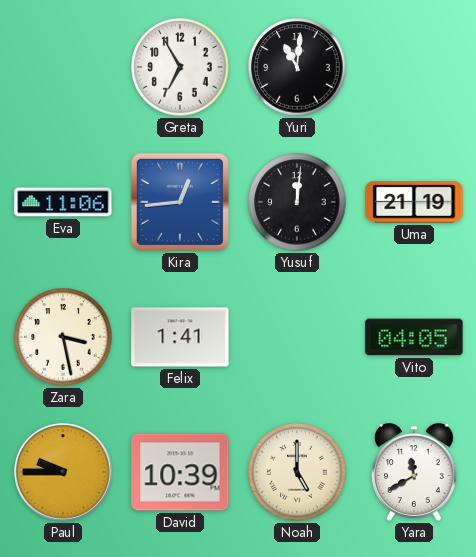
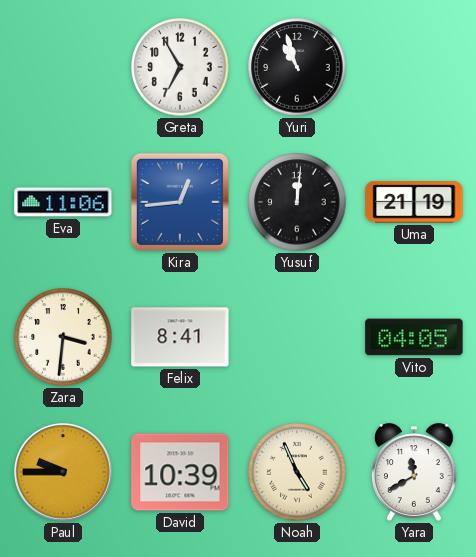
Yuri: 11:01 -> 10:57 (297, 67)
Zara: 3:28 -> 3:31 (63, 337)
Felix: 1:41 -> 8:41 (180, 337)
Noah: 5:00 -> 4:56 (297, 472)
